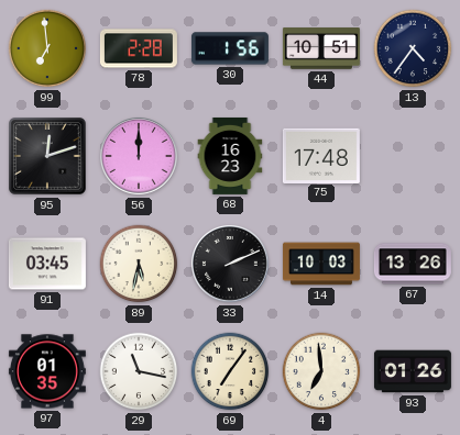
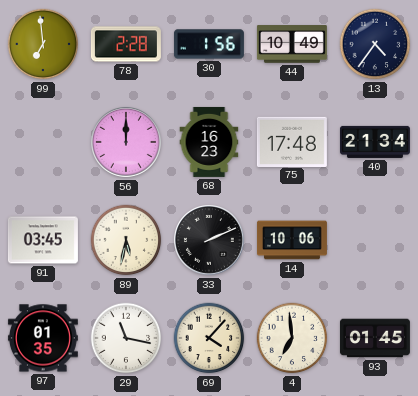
44: 10:51 -> 10:49 (292, 44)
95: 12:12 -> none (48, 157)
40: none -> 21:34 (375, 142)
14: 10:03 -> 10:06 (292, 240)
67: 13:26 -> none (413, 264)
69: 7:06 -> 4:07 (209, 338)
93: 01:26 -> 01:45 (375, 338)
